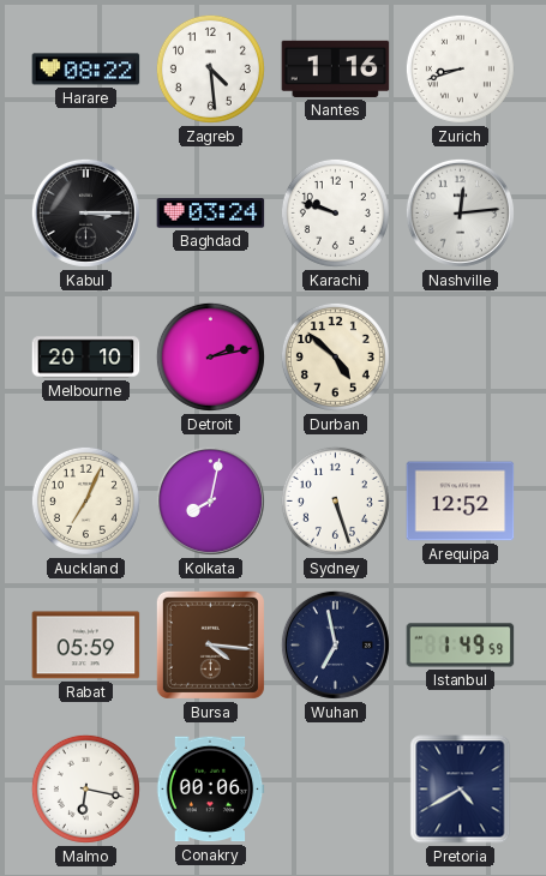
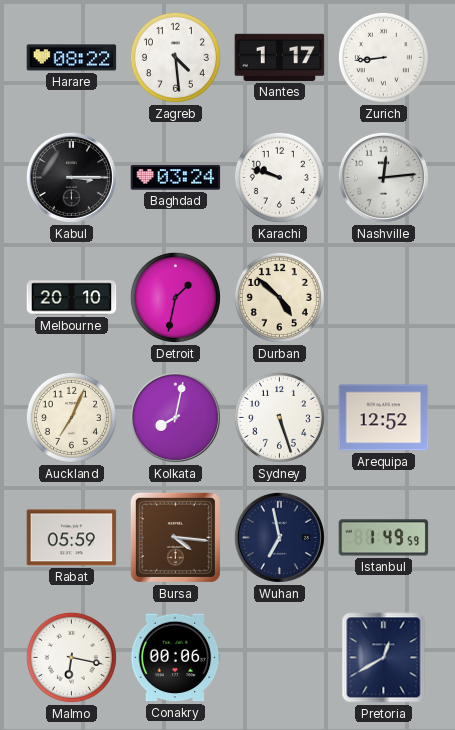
Nantes: 1:16 -> 1:17 (280, 57)
Zurich: 8:42 -> 8:44 (383, 57)
Detroit: 2:13 -> 1:32 (175, 297)
Pretoria: 4:40 -> 12:40 (384, 658)
